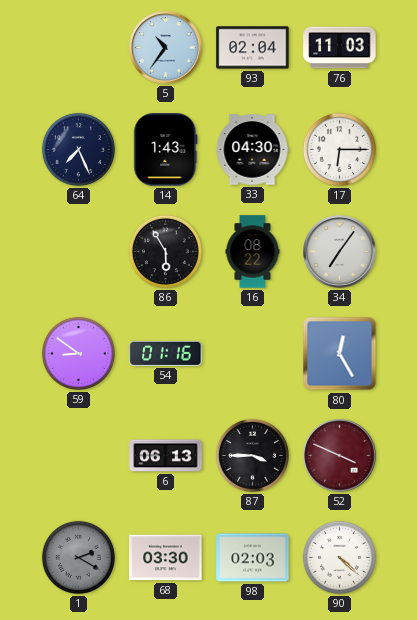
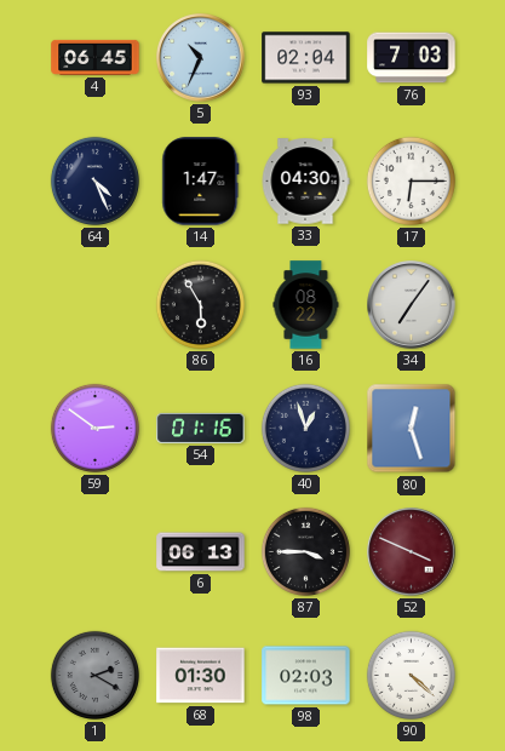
4: none -> 06:45 (96, 57)
5: 10:36 -> 10:34 (201, 58)
76: 11:03 -> 7:03 (412, 58)
64: 7:26 -> 4:26 (94, 180)
14: 1:43 -> 1:47 (201, 182)
59: 8:51 -> 2:51 (94, 428)
40: none -> 12:57 (305, 428)
80: 12:25 -> 12:27 (412, 429)
68: 03:30 -> 01:30 (201, 676)
